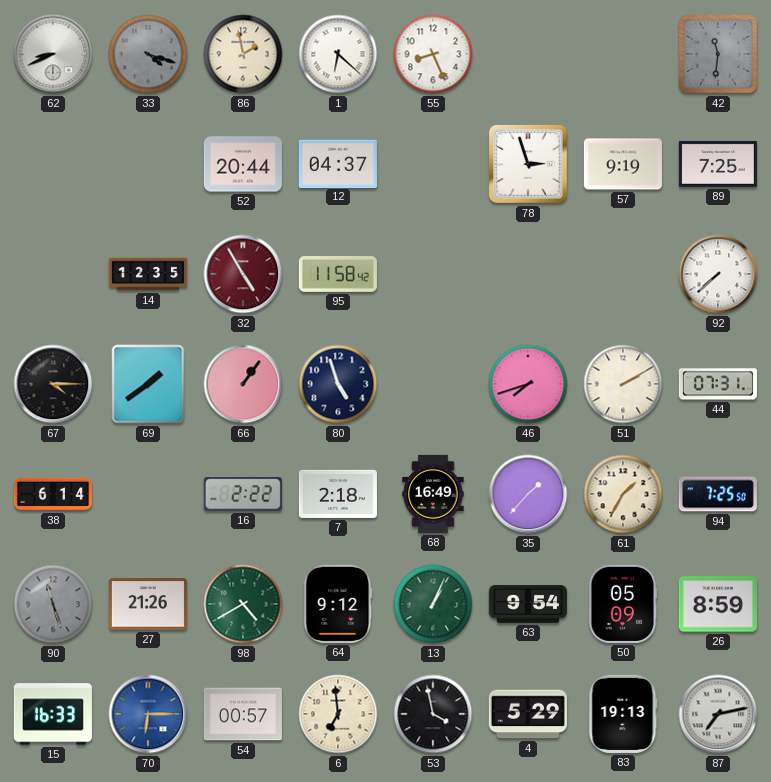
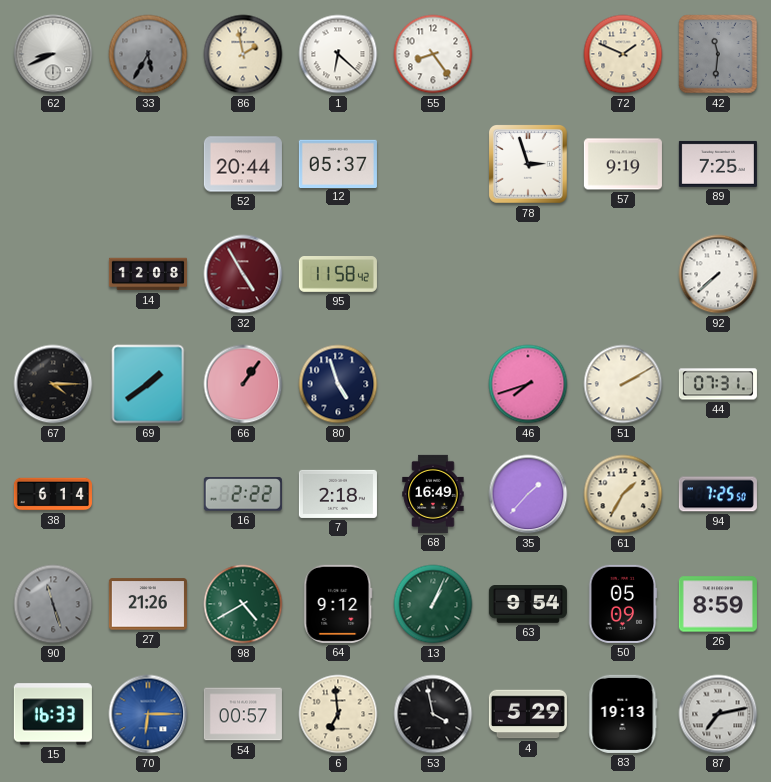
33: 4:18 -> 5:35 (148, 54)
55: 8:26 -> 8:24 (433, 54)
72: none -> 1:49 (623, 54)
12: 04:37 -> 05:37 (338, 163)
14: 12:35 -> 12:08 (148, 274)
